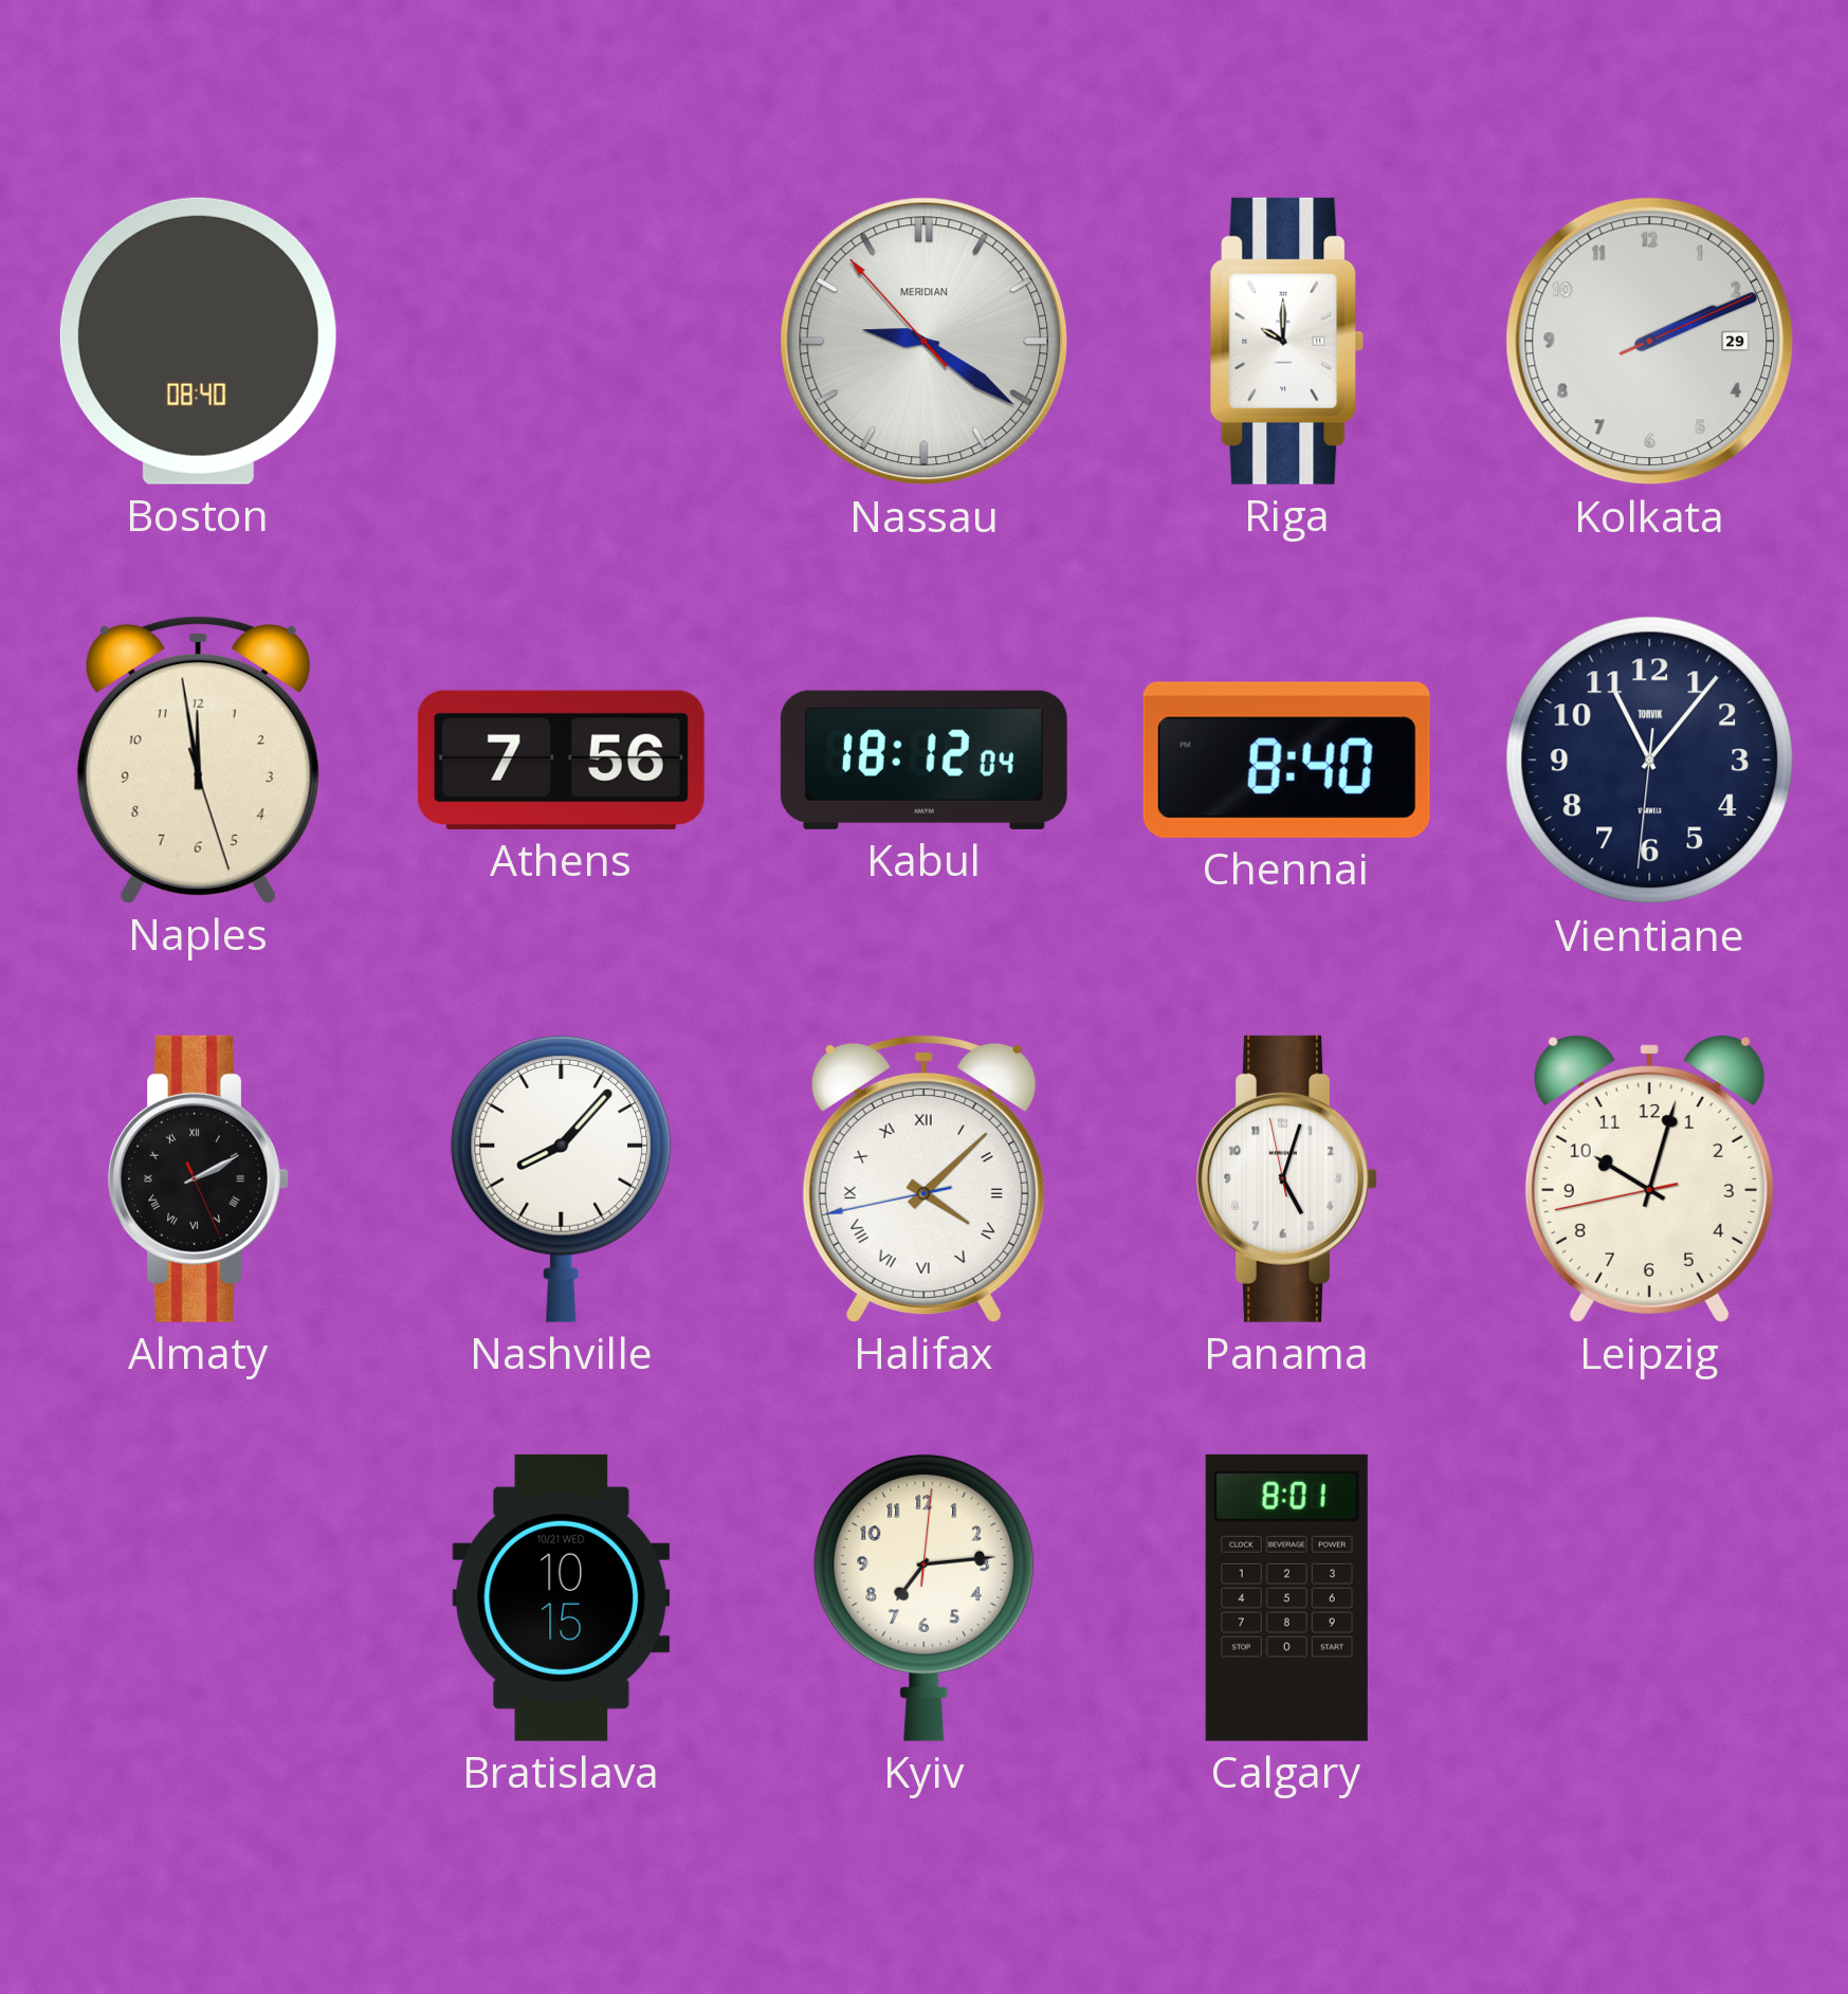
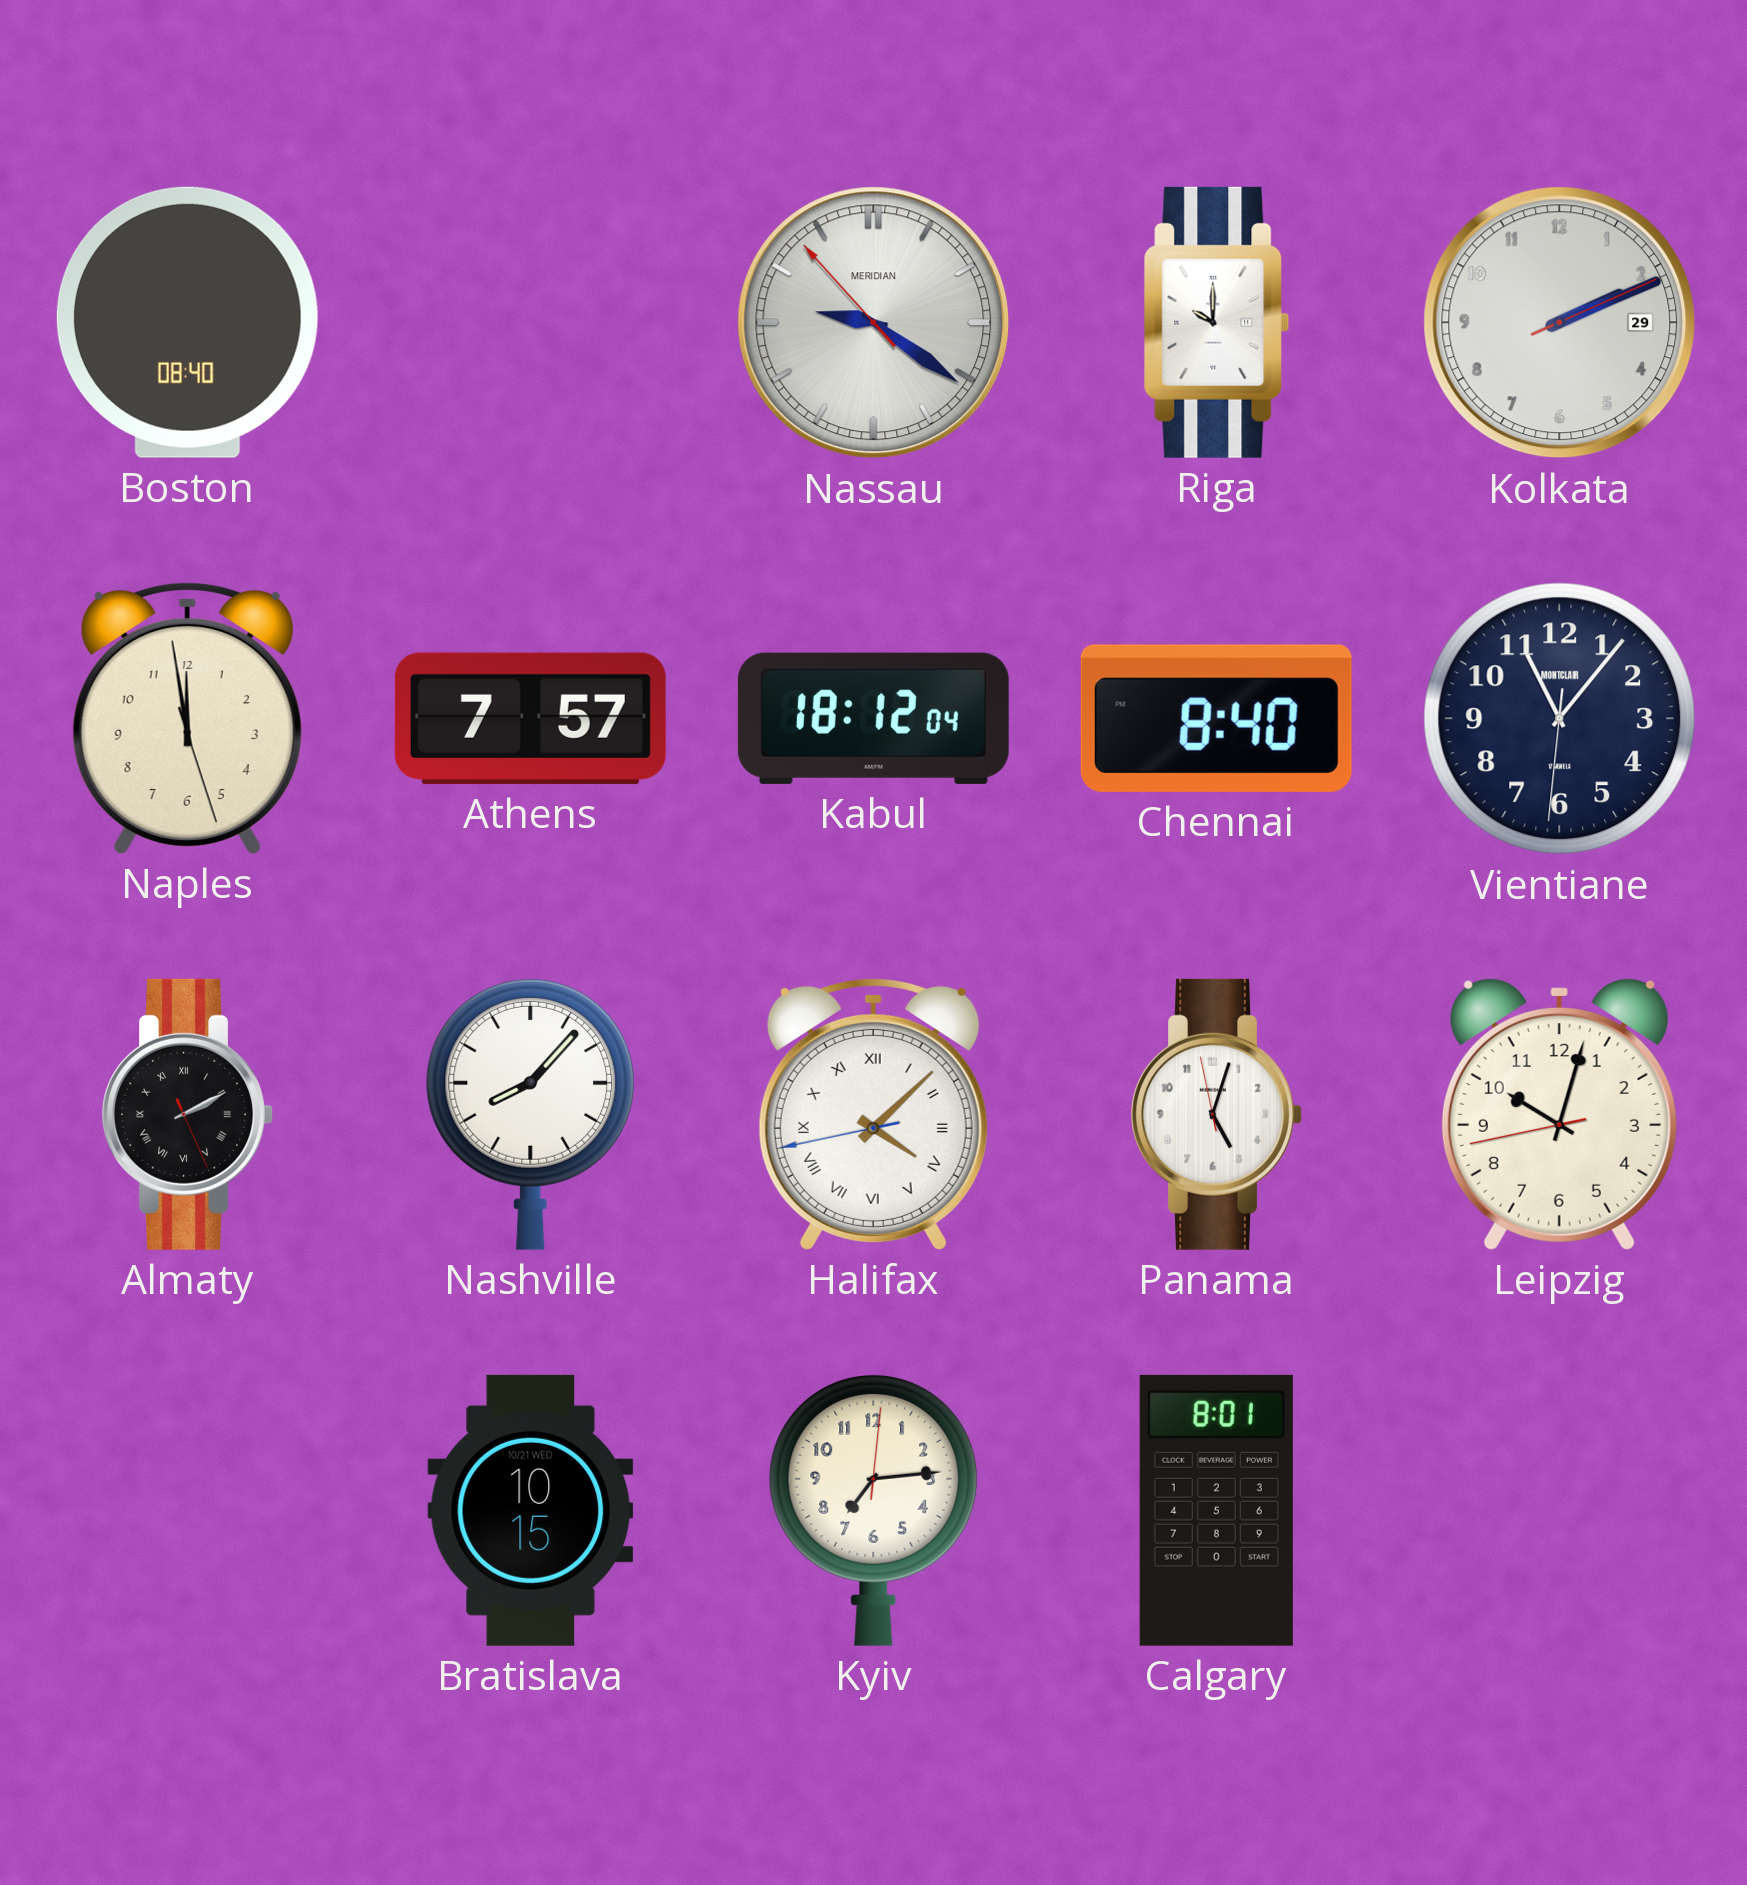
Athens: 7:56 -> 7:57 (530, 718)
Vientiane brand: TORVIK -> MONTCLAIR (1560, 719)
